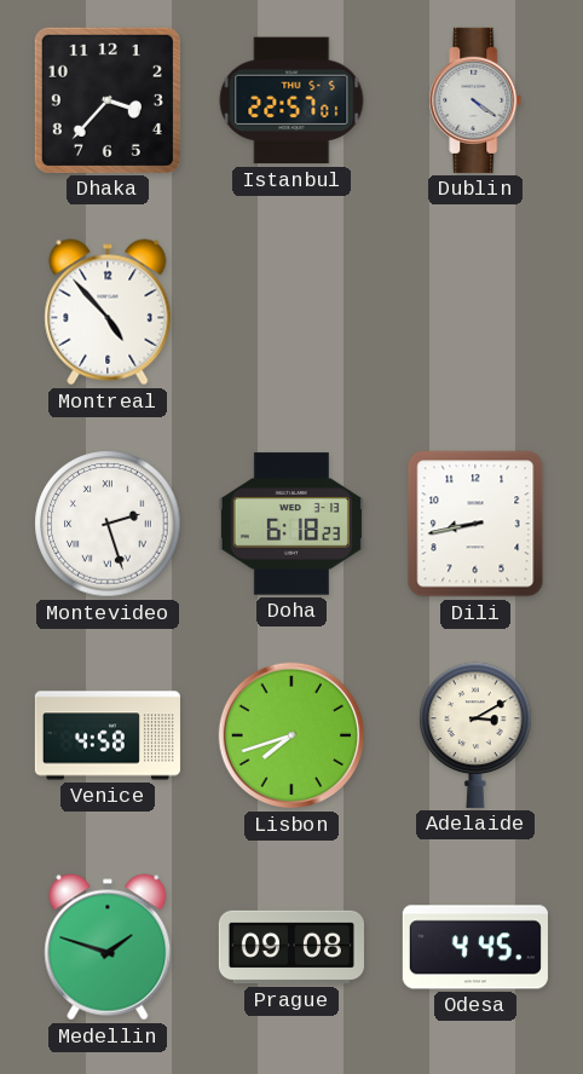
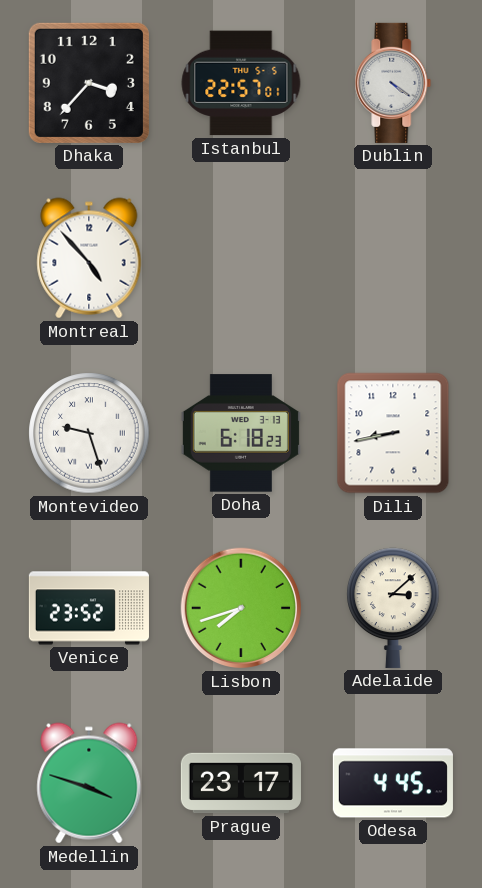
Montevideo: 2:27 -> 9:27 (89, 433)
Venice: 4:58 -> 23:52 (89, 608)
Adelaide: 3:10 -> 3:08 (393, 608)
Medellin: 1:48 -> 3:48 (89, 783)
Prague: 09:08 -> 23:17 (241, 783)
